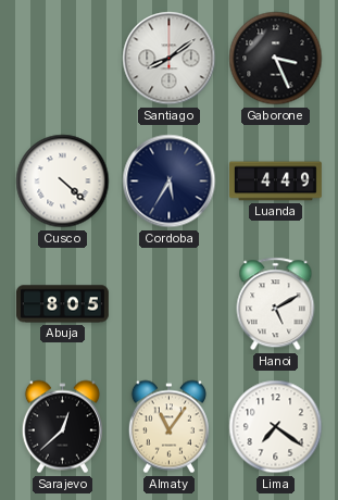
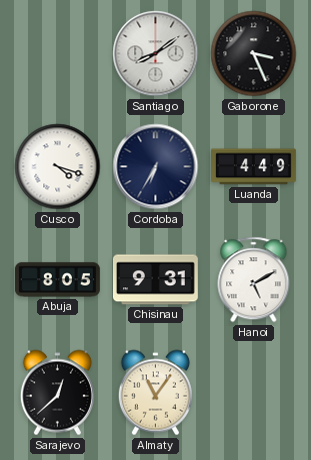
Cusco: 4:22 -> 4:18 (58, 167)
Cordoba: 5:35 -> 6:35 (156, 167)
Chisinau: none -> 9:31 (155, 280)
Lima: 7:21 -> none (276, 427)
